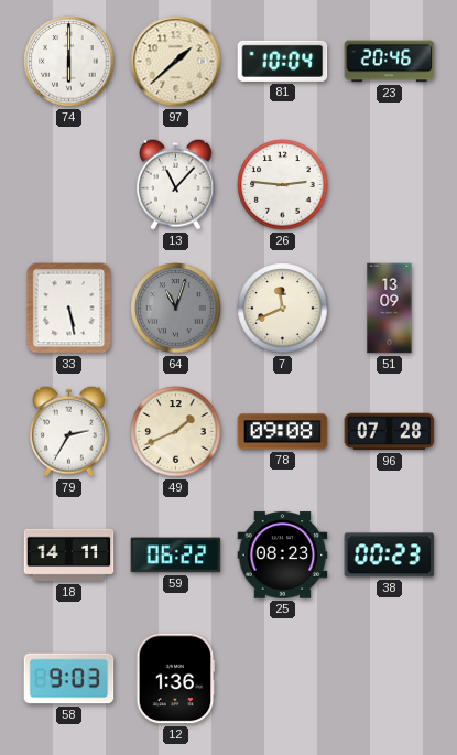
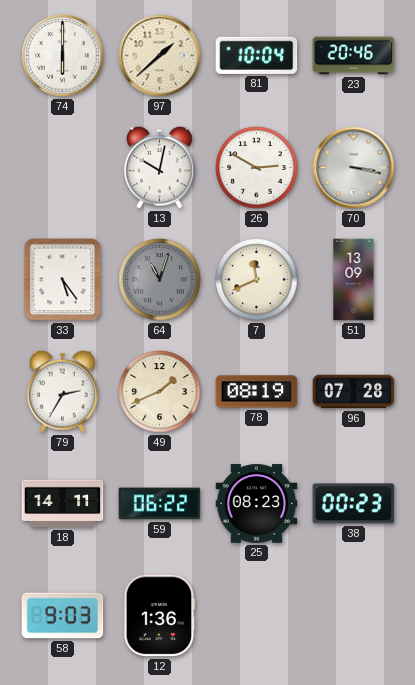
13: 11:07 -> 10:02 (160, 167)
26: 2:46 -> 2:50 (257, 168)
70: none -> 3:17 (354, 168)
33: 5:28 -> 5:24 (63, 280)
78: 09:08 -> 08:19 (257, 392)
